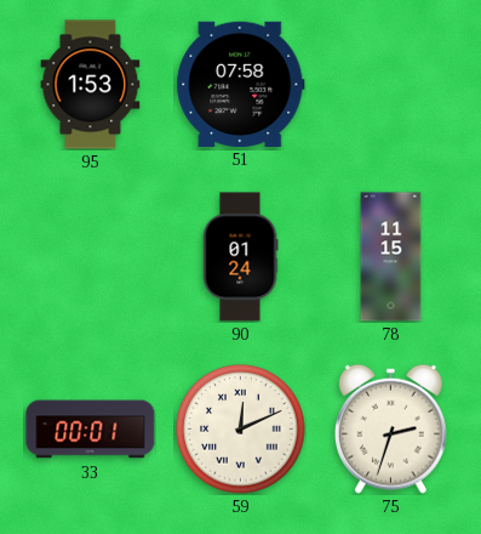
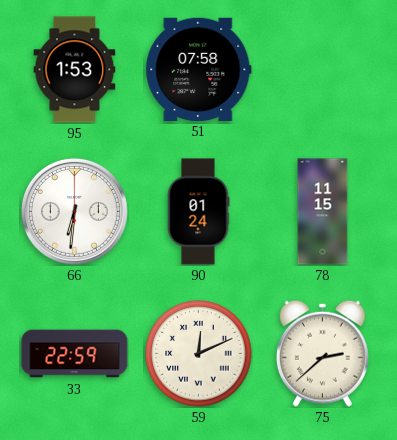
66: none -> 6:31 (74, 211)
33: 00:01 -> 22:59 (75, 354)
75: 2:33 -> 2:38 (322, 353)
